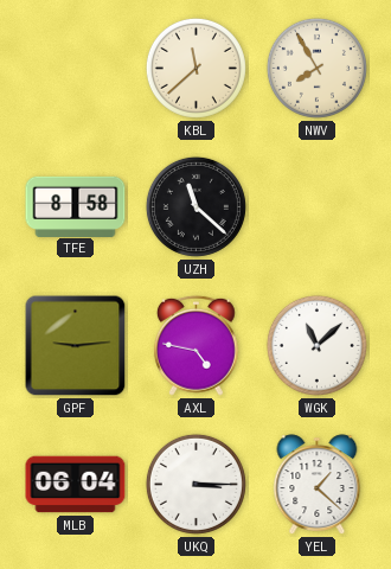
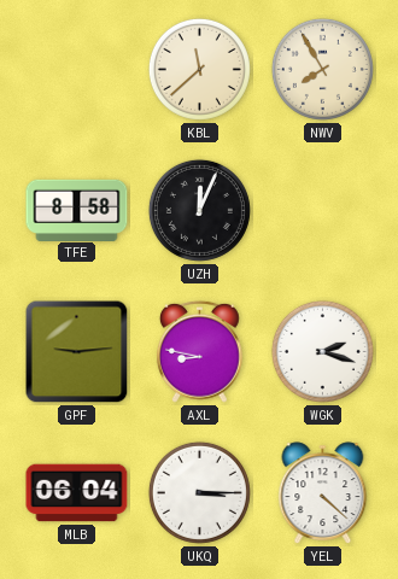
UZH: 11:22 -> 12:04 (199, 210)
AXL: 4:47 -> 8:47 (200, 351)
WGK: 11:08 -> 2:18 (322, 351)
YEL: 1:22 -> 4:22 (323, 493)
